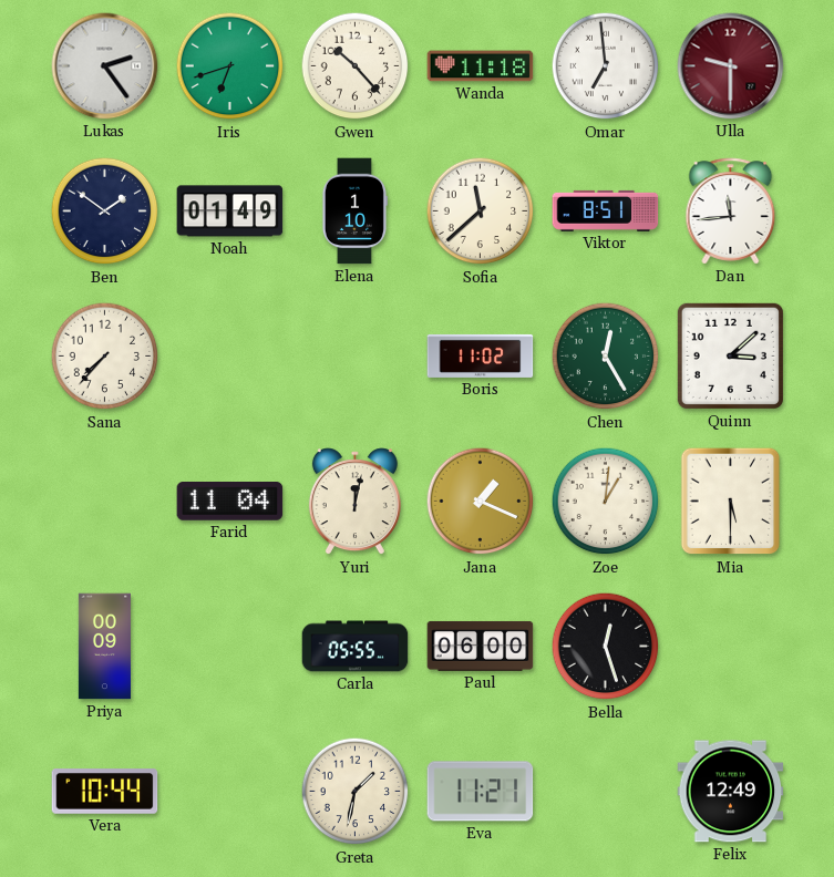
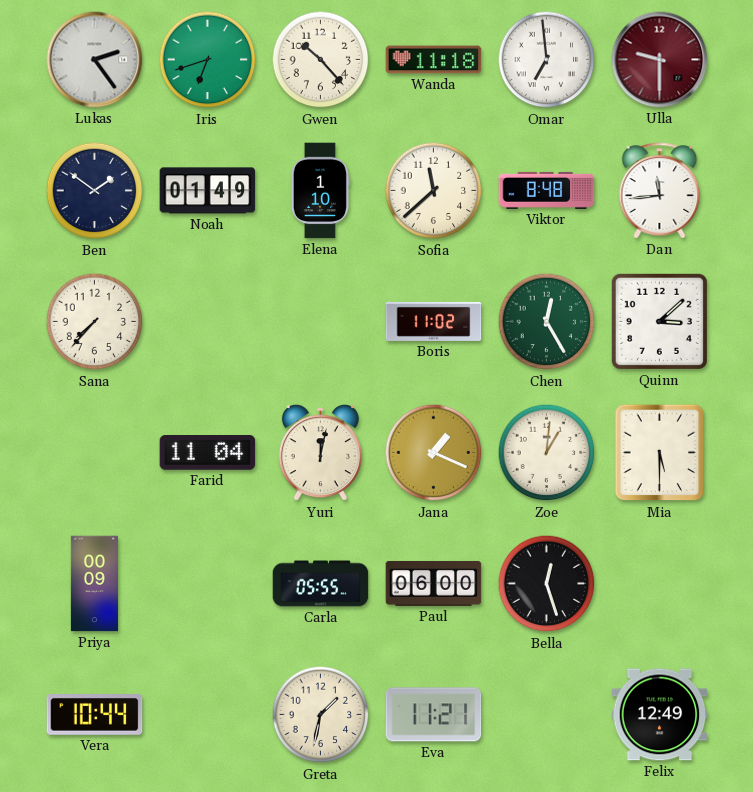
Viktor: 8:51 -> 8:48 (547, 190)
